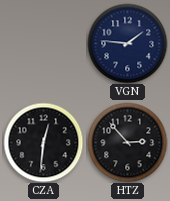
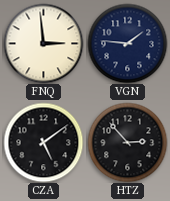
FNQ: none -> 2:59 (43, 43)
CZA: 12:31 -> 5:09 (43, 142)
